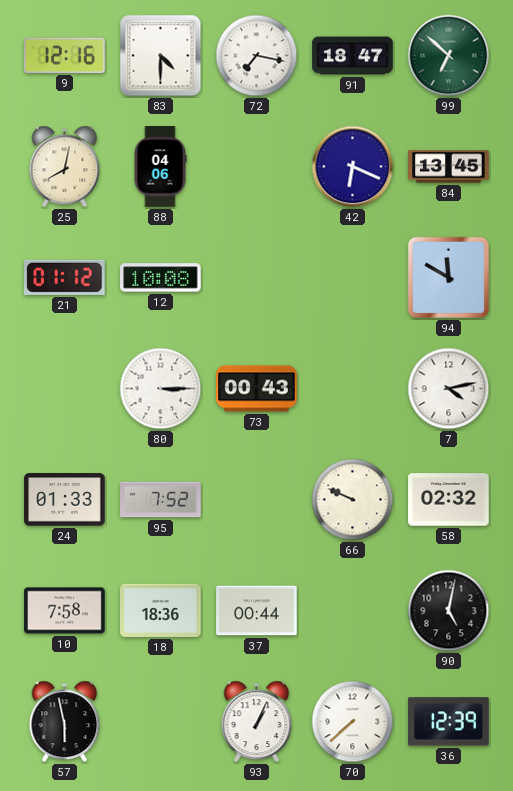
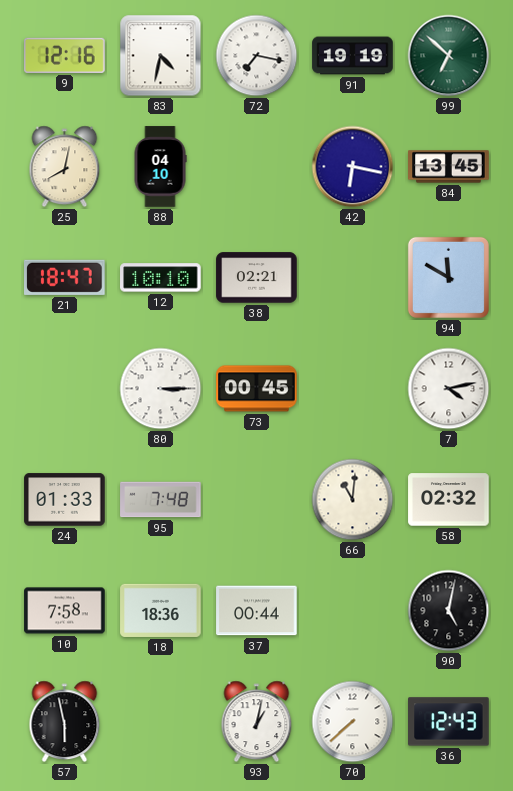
83: 4:30 -> 4:32 (161, 56)
91: 18:47 -> 19:19 (353, 56)
88: 04:06 -> 04:10 (160, 167)
42: 6:19 -> 6:17 (353, 167)
21: 01:12 -> 18:47 (65, 277)
12: 10:08 -> 10:10 (161, 278)
38: none -> 02:21 (257, 278)
73: 00:43 -> 00:45 (257, 389)
95: 7:52 -> 7:48 (161, 500)
66: 9:49 -> 11:01 (353, 500)
93: 1:04 -> 1:02 (257, 722)
36: 12:39 -> 12:43 (449, 722)
